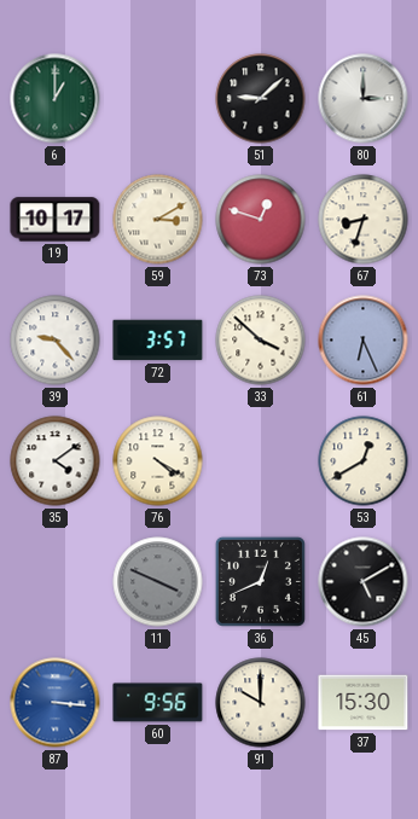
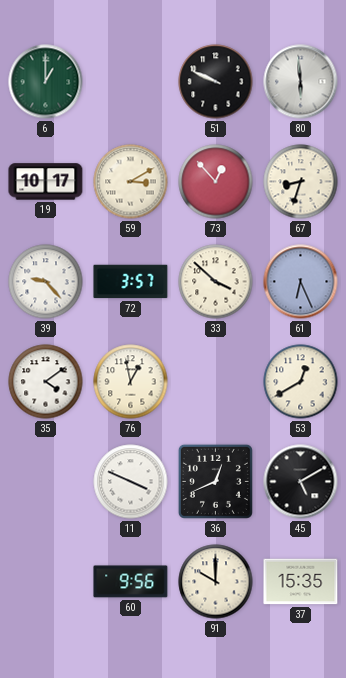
51: 9:08 -> 9:49 (216, 82)
80: 3:00 -> 5:59 (301, 82)
73: 12:48 -> 12:53 (216, 182)
76: 4:20 -> 12:58 (131, 382)
11 dial: grey -> white (131, 482)
87: 3:16 -> none (56, 703)
37: 15:30 -> 15:35 (301, 582)
